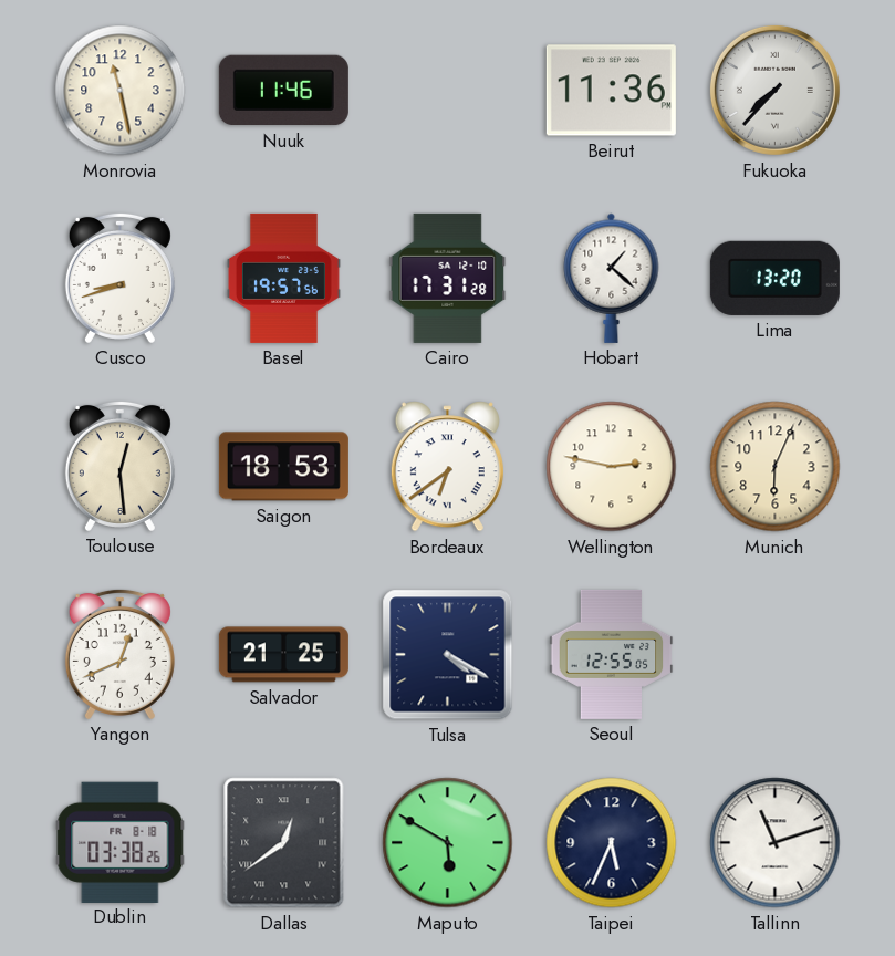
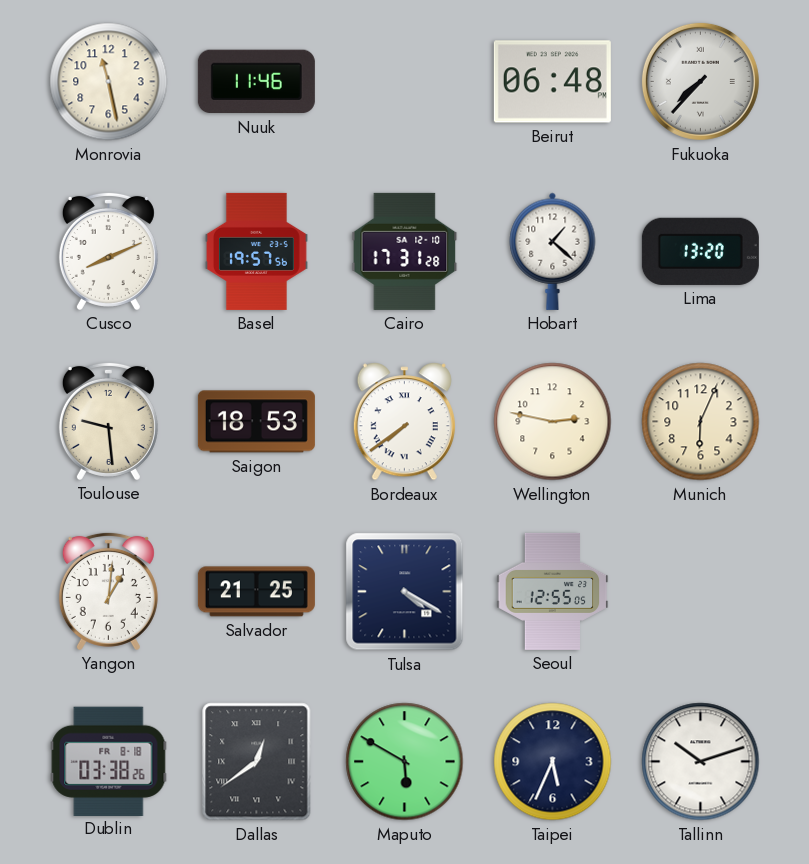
Beirut: 11:36 -> 06:48 (552, 82)
Cusco: 8:42 -> 8:11 (108, 251)
Toulouse: 12:29 -> 9:29 (108, 421)
Bordeaux: 6:39 -> 7:39 (404, 422)
Yangon: 12:41 -> 1:01 (108, 591)
Tallinn: 11:12 -> 10:12 (701, 762)
